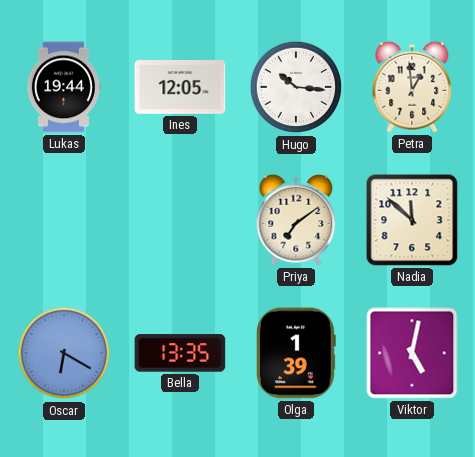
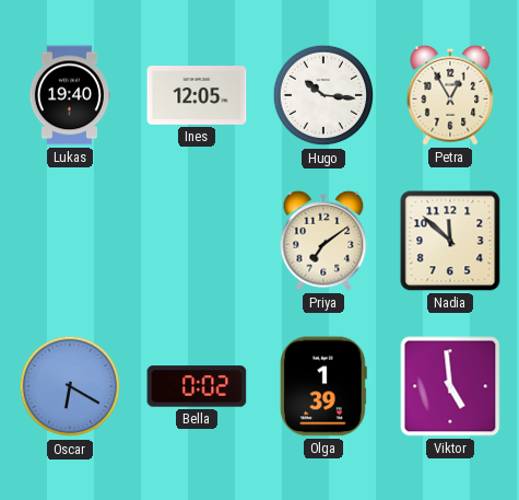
Lukas: 19:44 -> 19:40 (69, 95)
Petra: 12:59 -> 12:55 (450, 95)
Bella: 13:35 -> 0:02 (197, 386)
Viktor: 5:02 -> 4:59 (450, 386)
